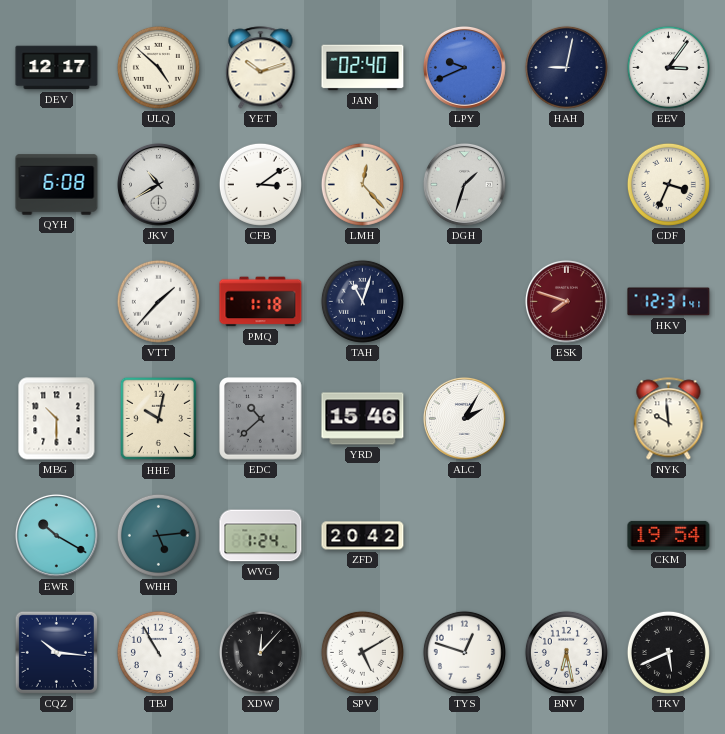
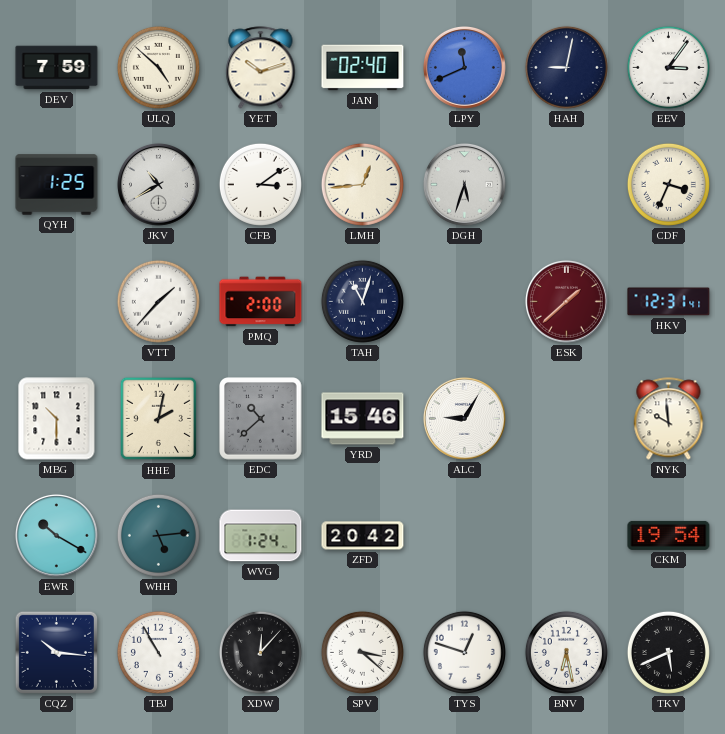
DEV: 12:17 -> 7:59 (57, 68)
LPY: 9:41 -> 11:41 (464, 67)
QYH: 6:08 -> 1:25 (57, 185)
LMH: 12:23 -> 12:44 (362, 184)
DGH: 1:33 -> 5:33 (464, 184)
PMQ: 1:18 -> 2:00 (261, 302)
ESK: 7:48 -> 1:38 (566, 301)
HHE: 10:02 -> 2:02 (159, 419)
ALC: 2:05 -> 9:05 (464, 418)
SPV: 5:10 -> 3:22 (362, 652)
